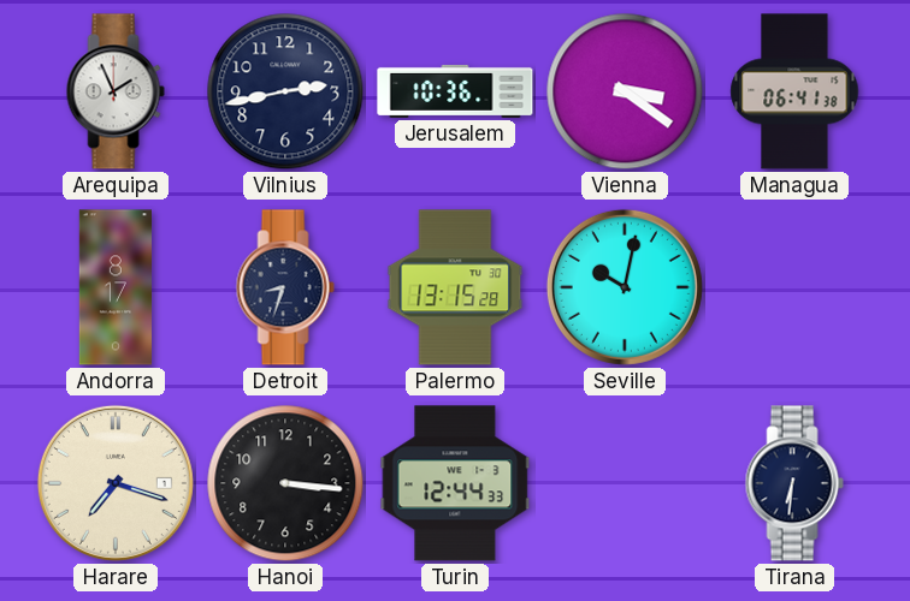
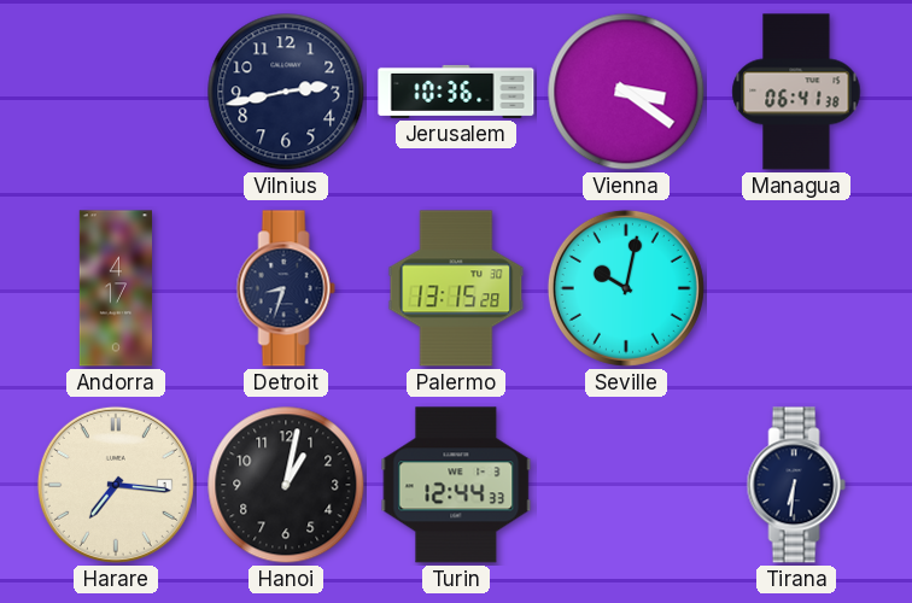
Arequipa: 1:56 -> none (116, 91)
Andorra: 8:17 -> 4:17 (115, 288)
Harare: 7:18 -> 7:16 (116, 485)
Hanoi: 3:16 -> 1:02 (286, 485)
